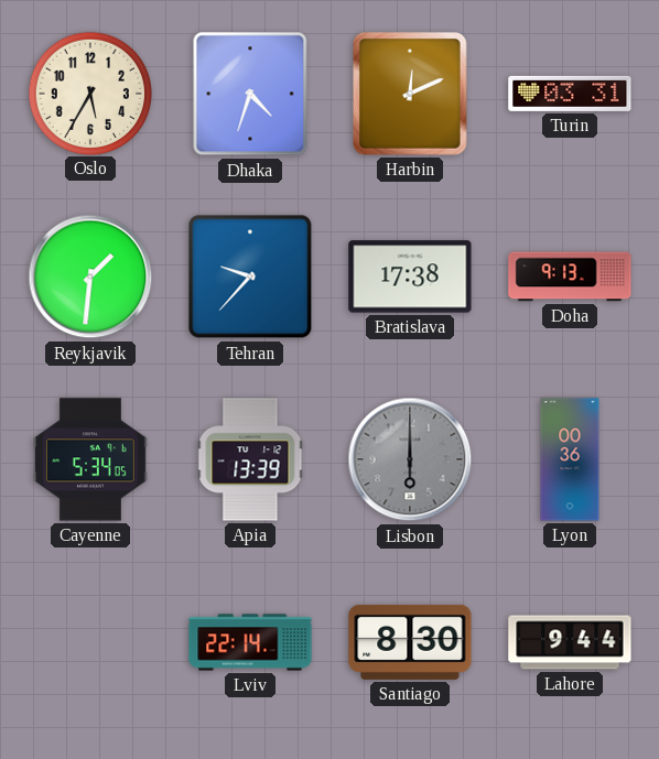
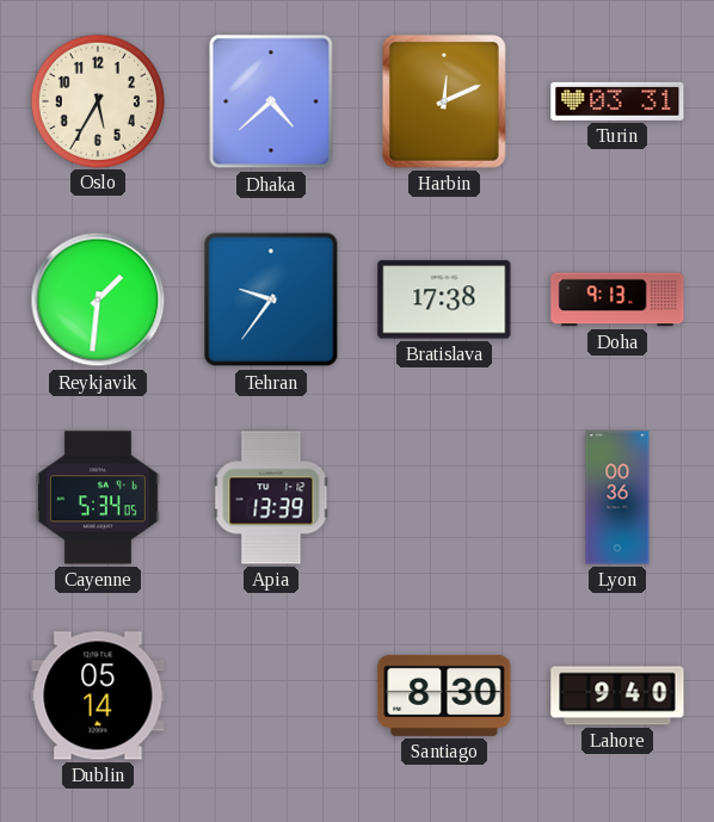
Dhaka: 4:33 -> 4:38 (271, 101)
Tehran: 9:37 -> 9:36 (271, 299)
Lisbon: 6:00 -> none (410, 459)
Dublin: none -> 05:14 (98, 696)
Lviv: 22:14 -> none (250, 642)
Lahore: 9:44 -> 9:40 (617, 696)
